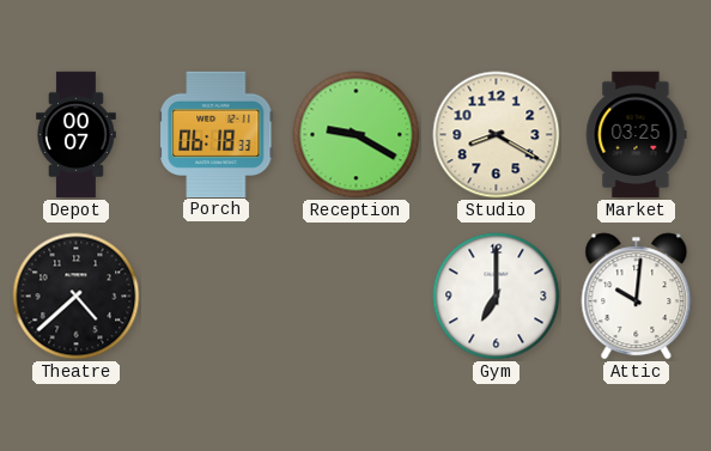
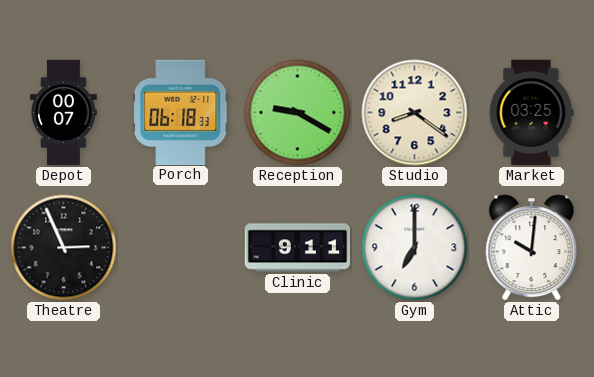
Studio: 8:20 -> 8:21 (415, 113)
Theatre: 4:38 -> 2:56 (64, 248)
Clinic: none -> 9:11 (298, 248)
